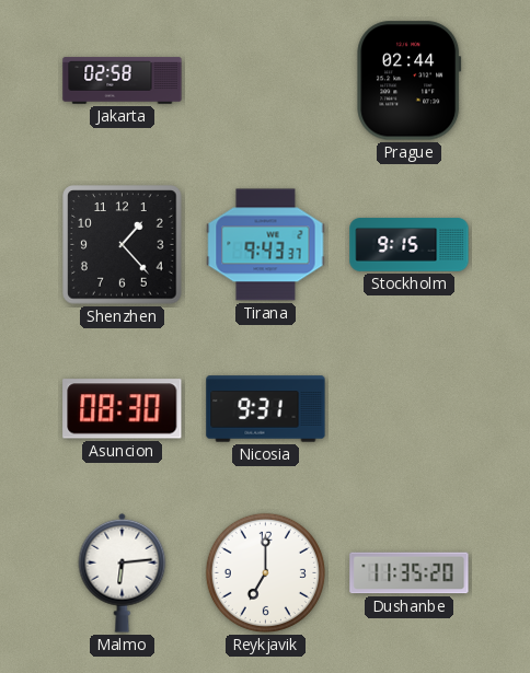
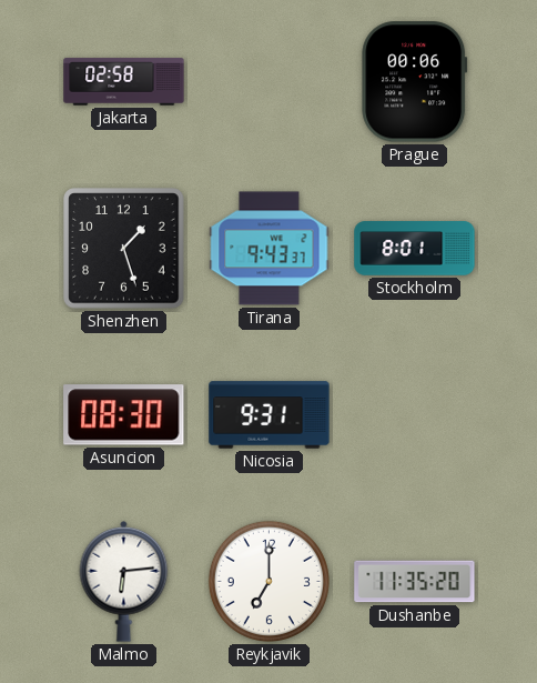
Prague: 02:44 -> 00:06 (415, 82)
Shenzhen: 1:23 -> 1:27 (124, 249)
Stockholm: 9:15 -> 8:01 (415, 249)
